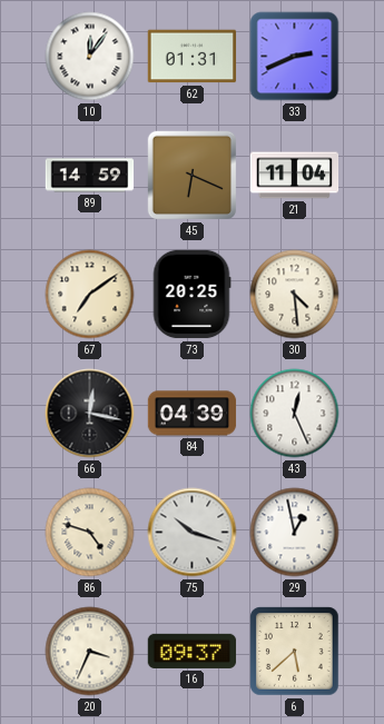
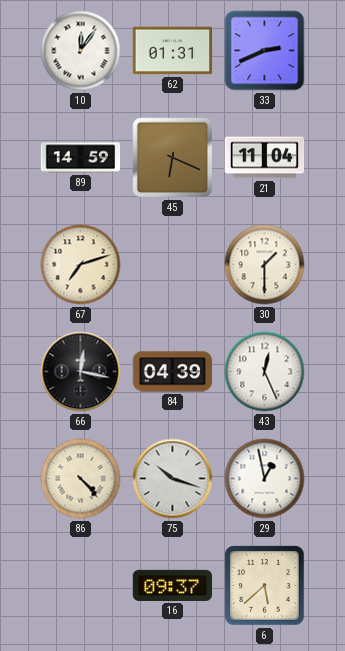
67: 7:09 -> 7:12 (81, 265)
73: 20:25 -> none (191, 295)
30: 4:29 -> 1:30 (265, 265)
86: 4:48 -> 4:23 (81, 479)
20: 3:34 -> none (90, 652)
